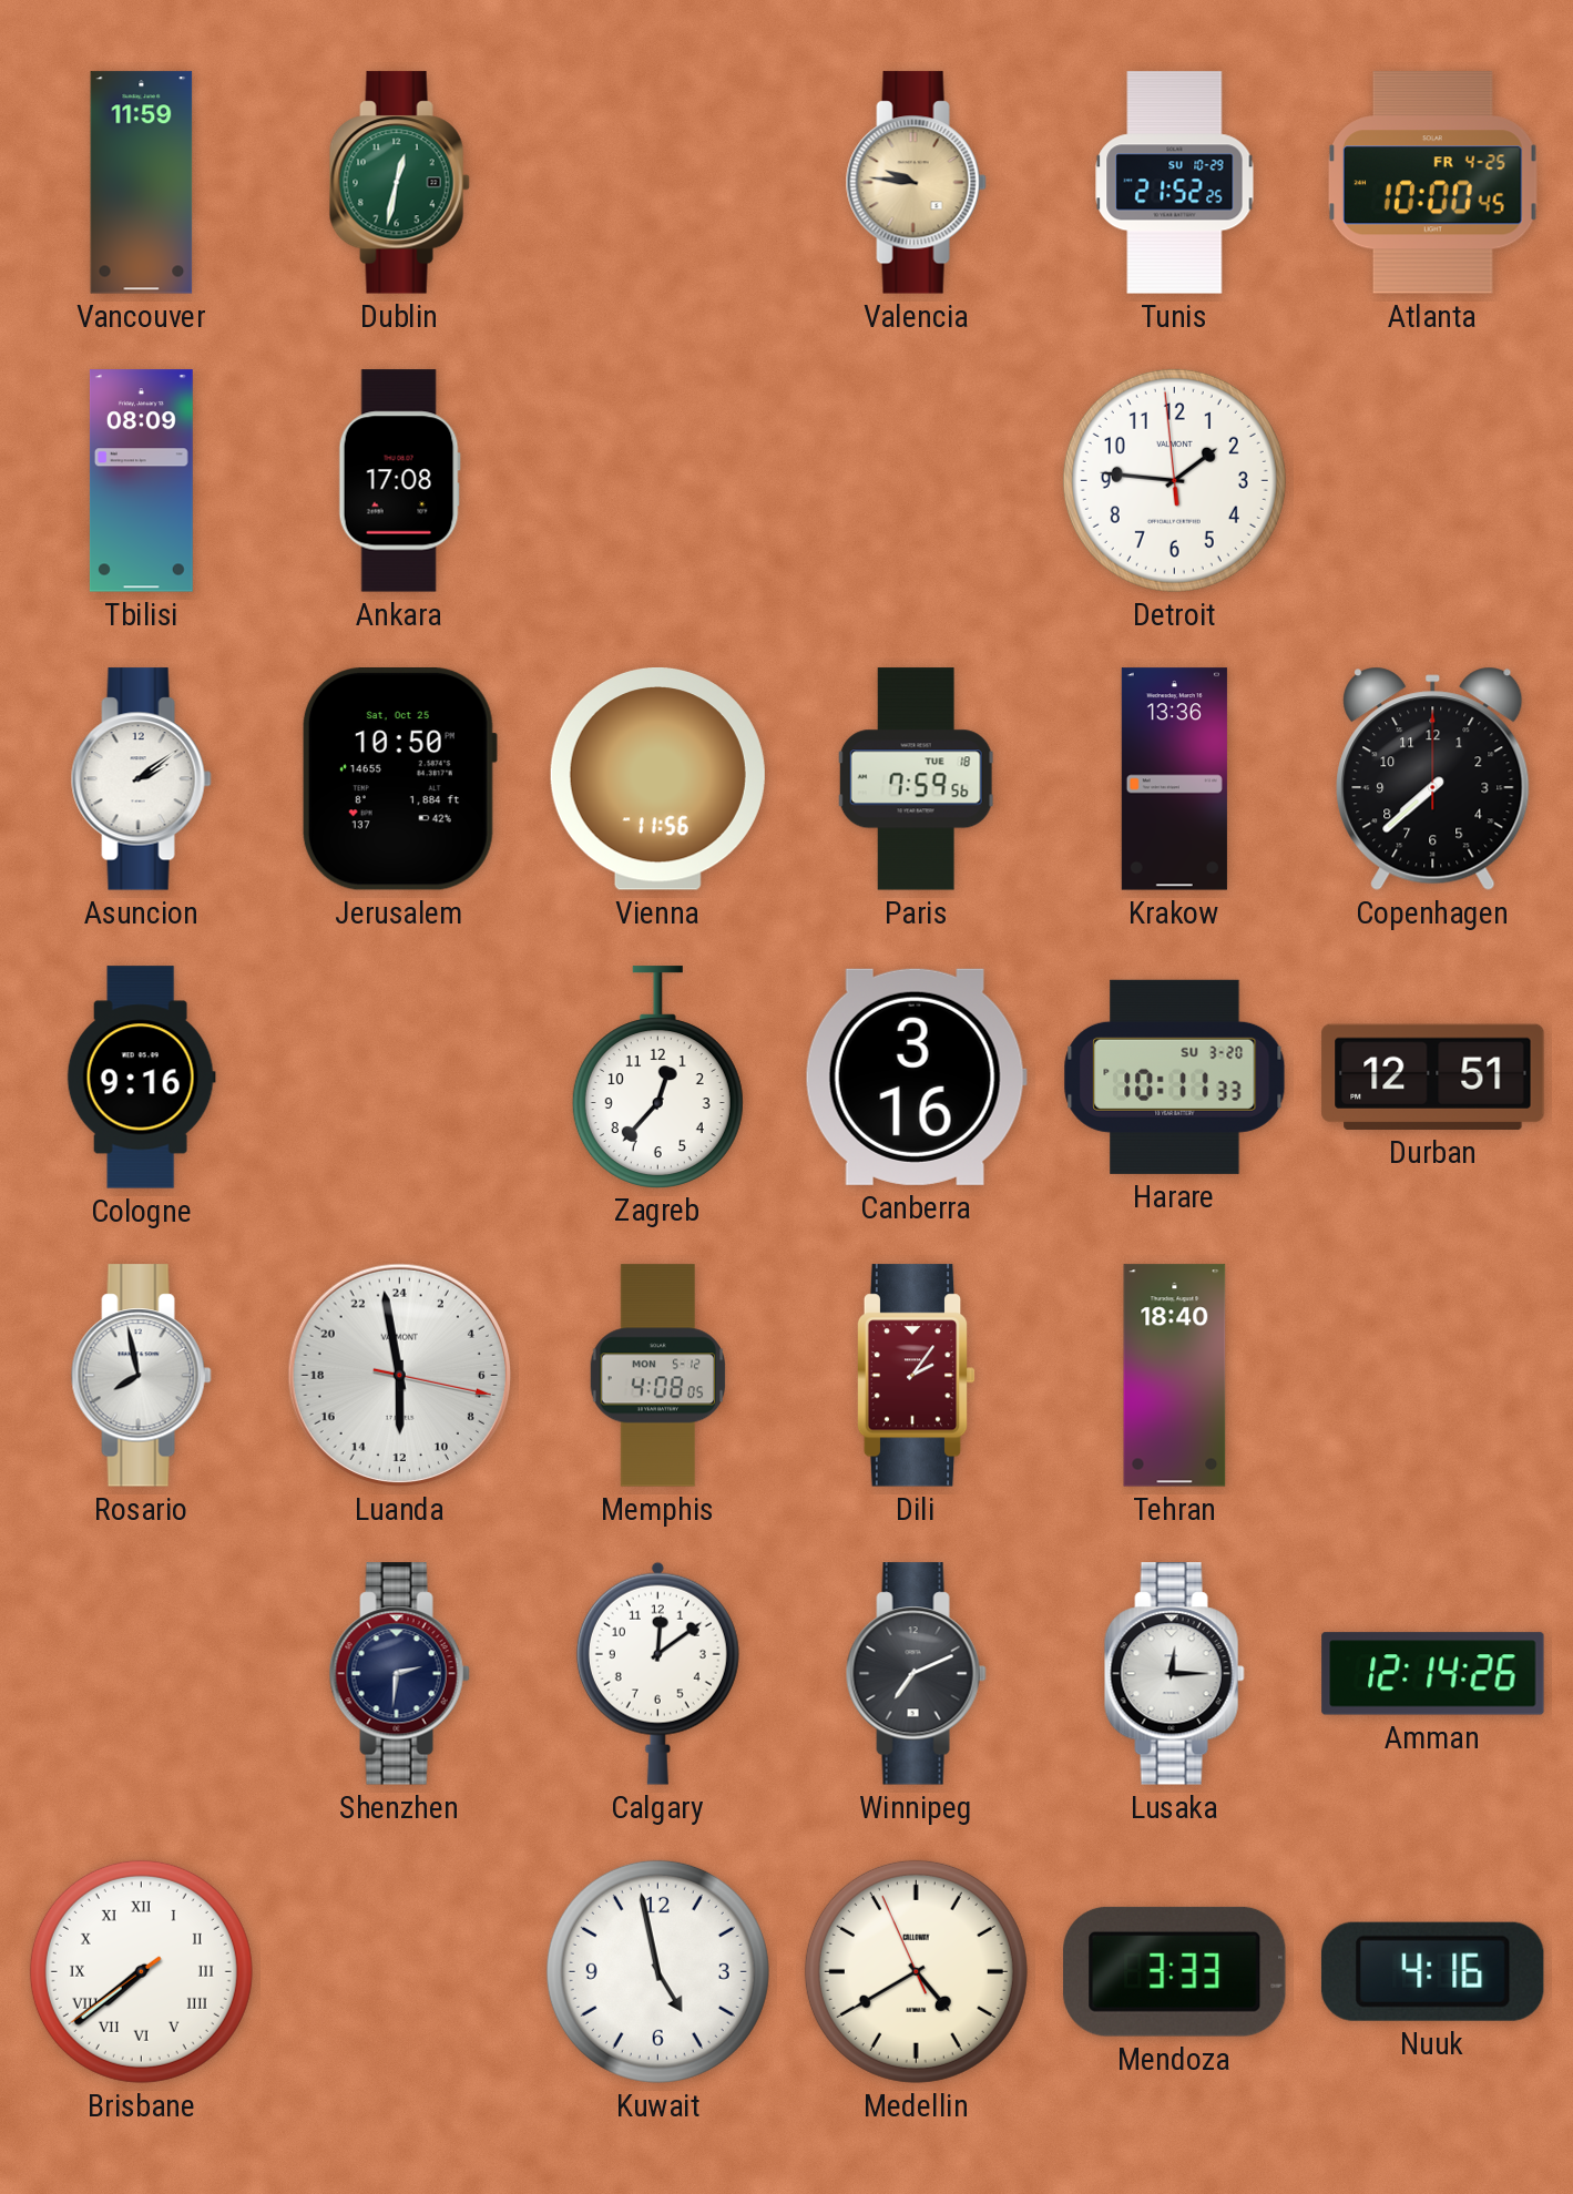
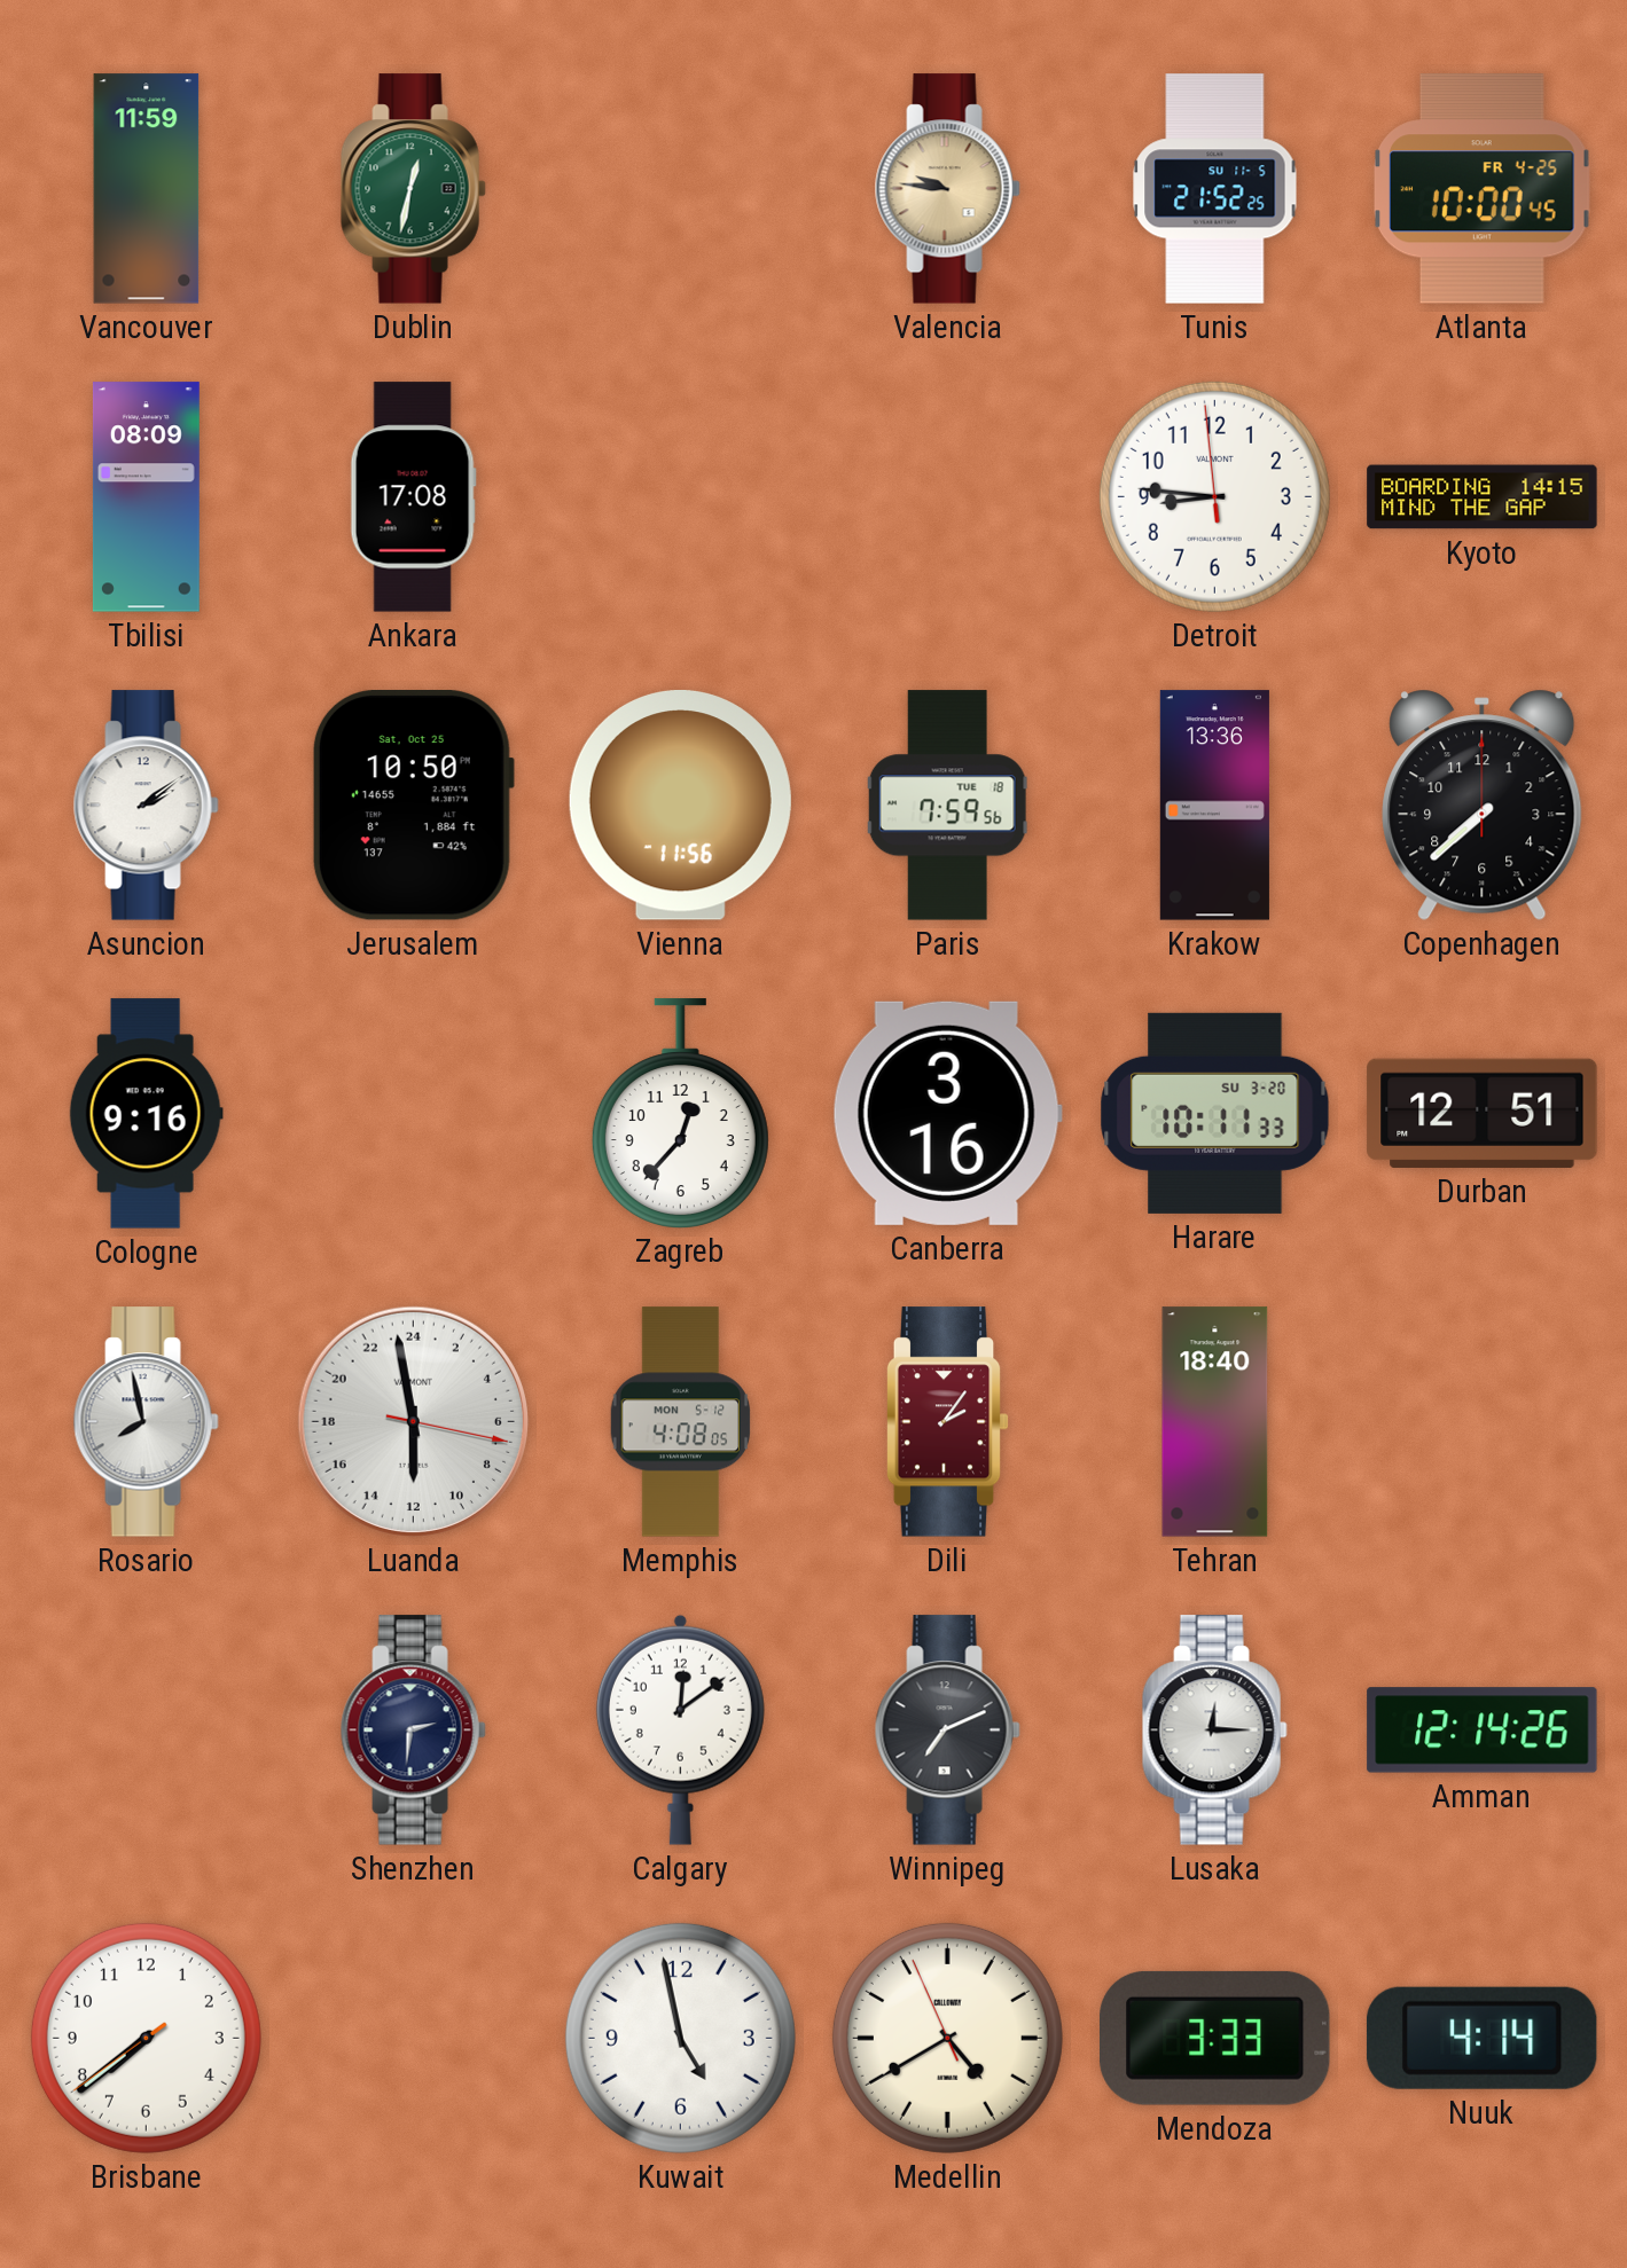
Tunis date: SU 10-29 -> SU 11-5 (1215, 189)
Detroit: 1:45 -> 8:45 (1214, 496)
Kyoto: none -> 14:15 (1483, 497)
Brisbane numerals: Roman -> Arabic (146, 2038)
Nuuk: 4:16 -> 4:14 (1481, 2038)
